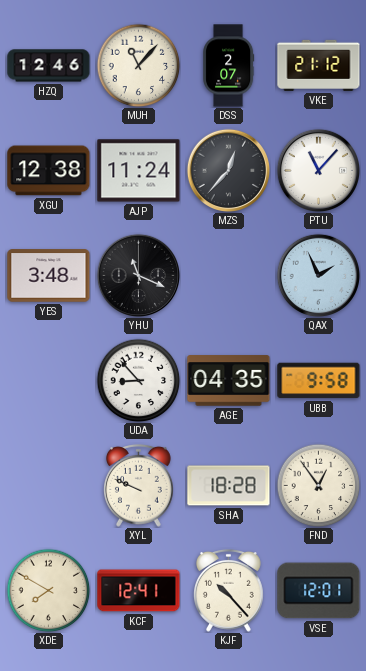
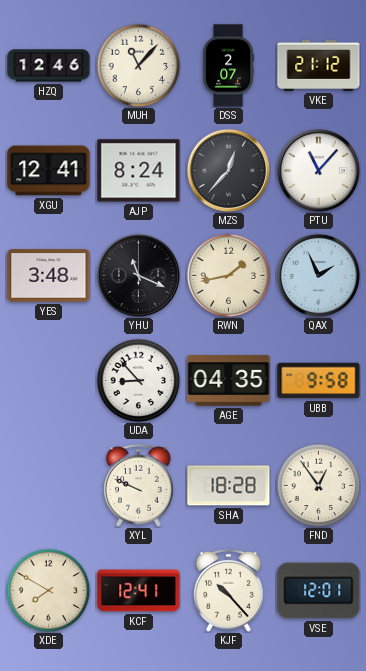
XGU: 12:38 -> 12:41 (49, 171)
AJP: 11:24 -> 8:24 (139, 171)
RWN: none -> 1:43 (228, 275)
